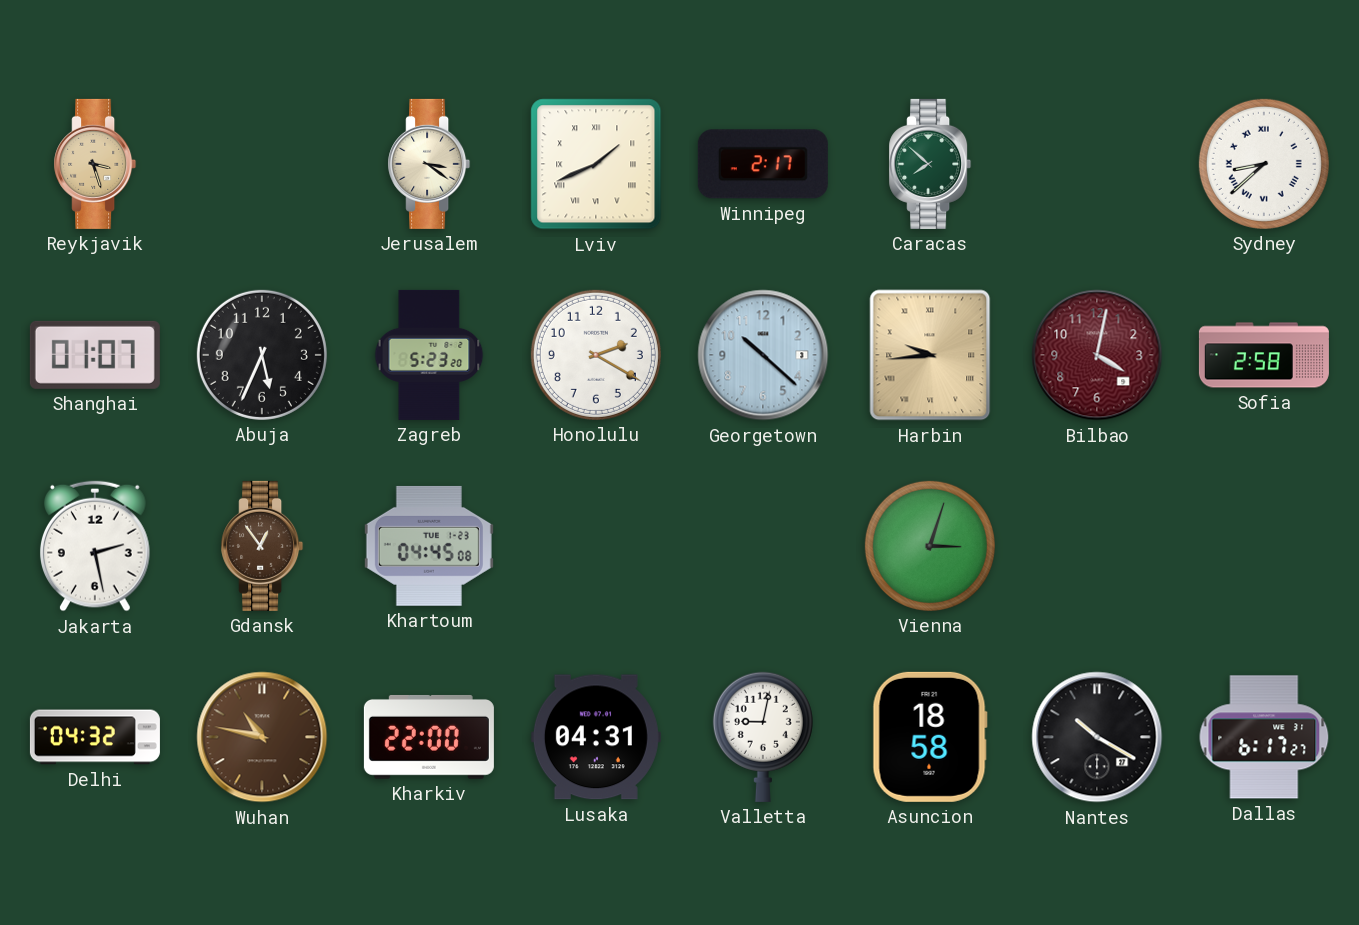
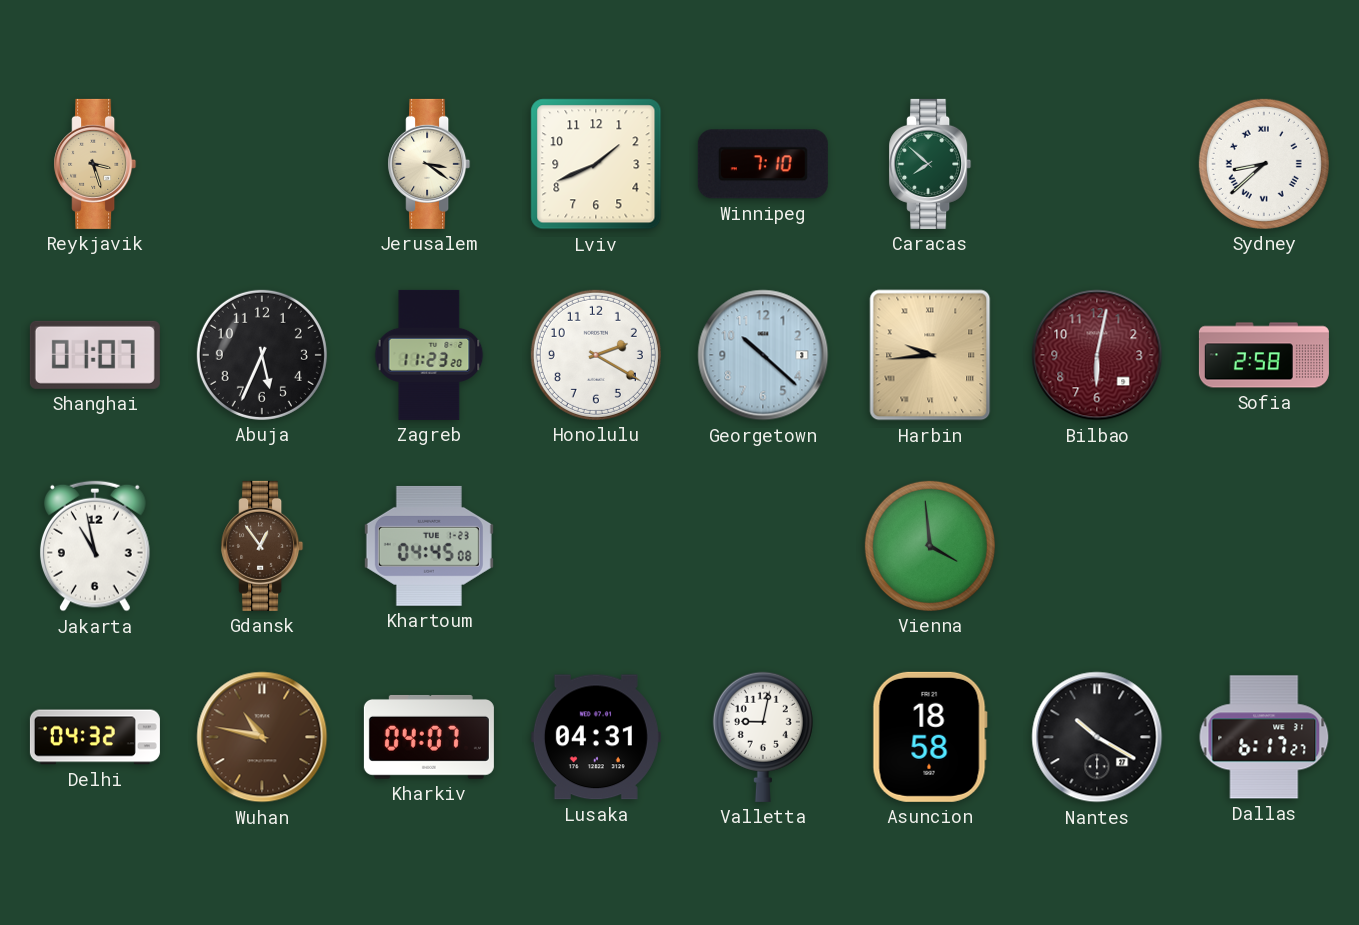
Lviv numerals: Roman -> Arabic (596, 164)
Winnipeg: 2:17 -> 7:10 (763, 164)
Zagreb: 5:23 -> 11:23 (429, 355)
Bilbao: 4:02 -> 6:02 (1097, 355)
Jakarta: 2:28 -> 10:58 (95, 546)
Vienna: 3:03 -> 3:59 (930, 546)
Kharkiv: 22:00 -> 04:07 (429, 737)
